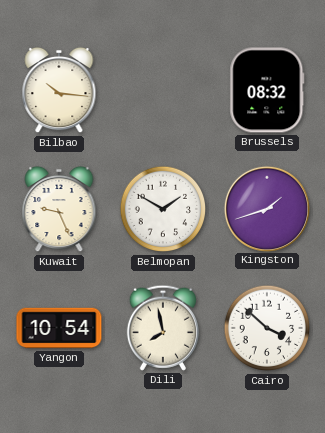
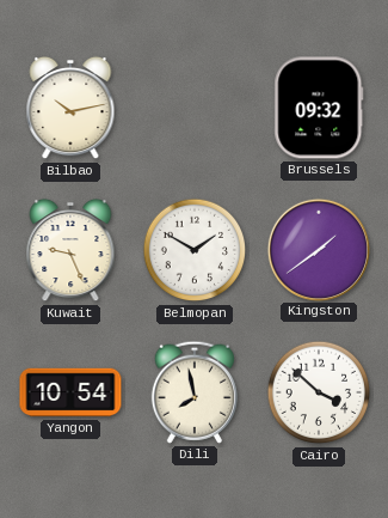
Bilbao: 10:16 -> 10:13 (70, 108)
Brussels: 08:32 -> 09:32 (319, 108)
Kingston: 1:42 -> 1:39 (318, 249)
